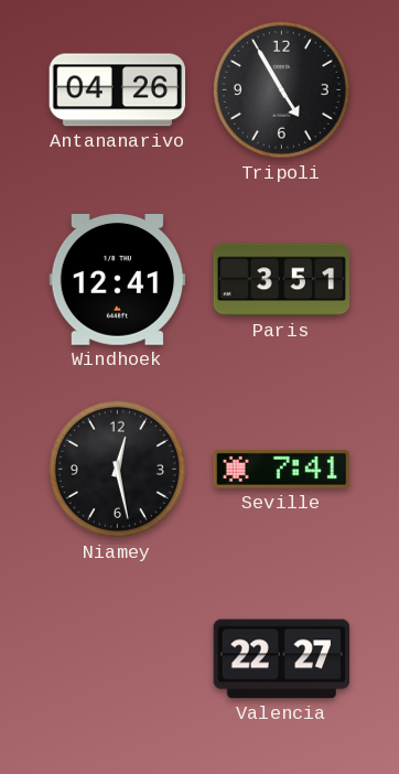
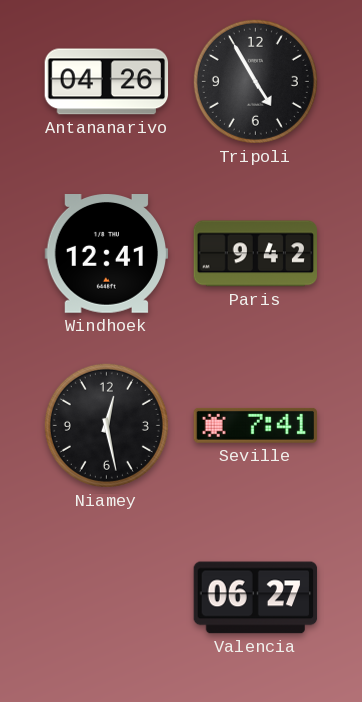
Paris: 3:51 -> 9:42 (256, 254)
Valencia: 22:27 -> 06:27 (256, 598)
